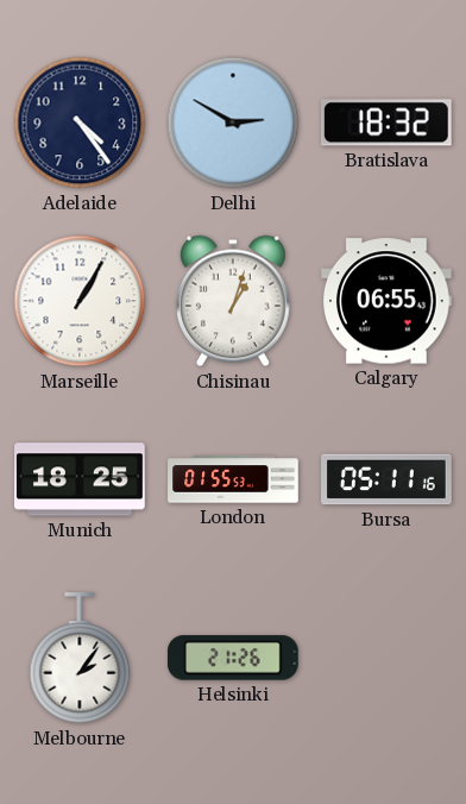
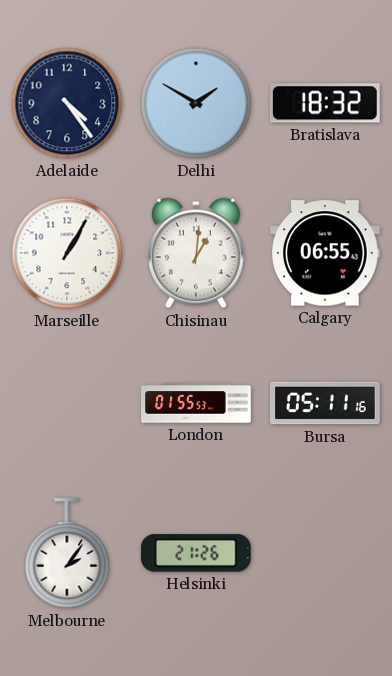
Delhi: 2:50 -> 1:50 (196, 103)
Chisinau: 1:03 -> 1:01 (196, 253)
Munich: 18:25 -> none (80, 479)
